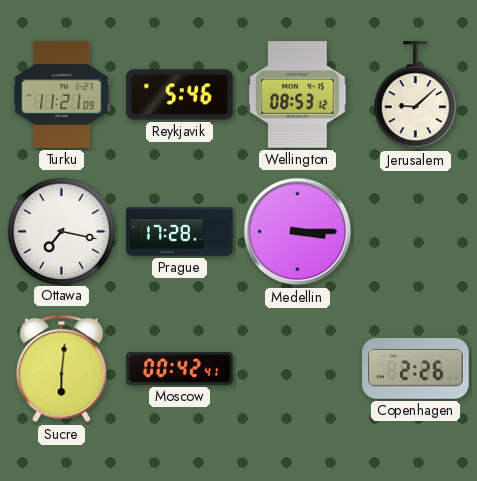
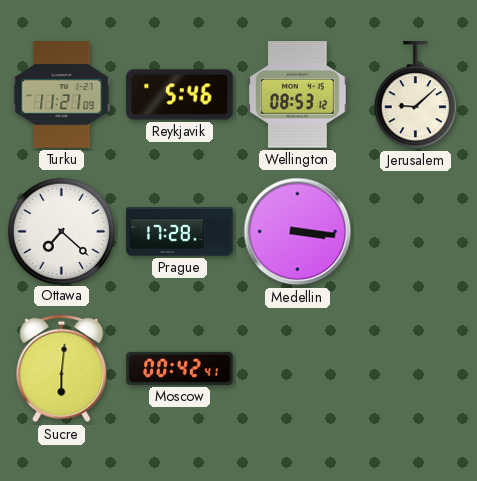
Ottawa: 7:17 -> 7:22 (61, 231)
Medellin: 3:15 -> 3:16 (298, 232)
Copenhagen: 2:26 -> none (416, 369)
